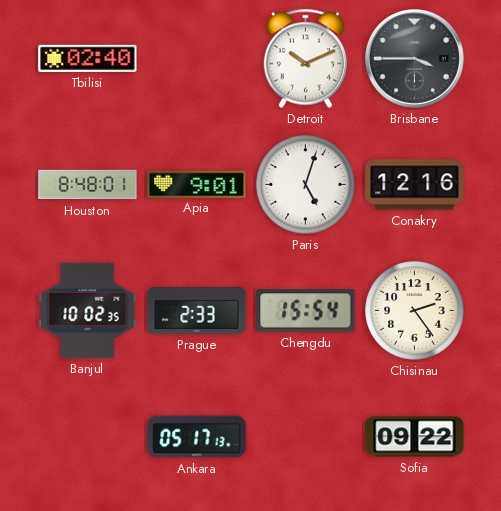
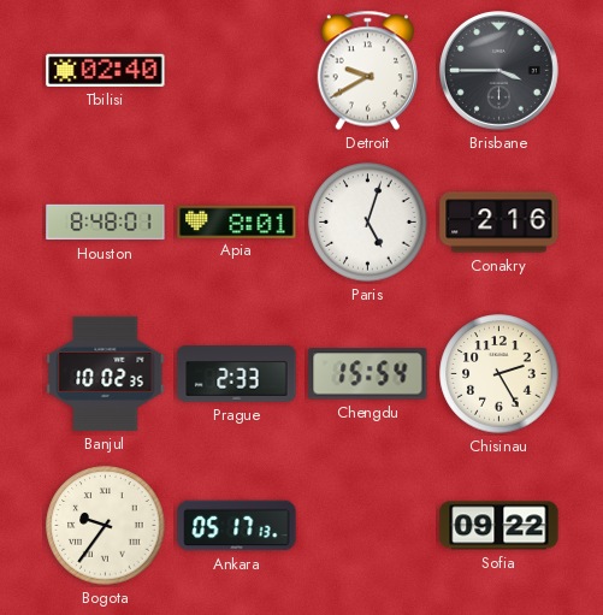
Detroit: 10:11 -> 9:40 (367, 71)
Apia: 9:01 -> 8:01 (237, 221)
Conakry: 12:16 -> 2:16 (499, 223)
Chisinau: 2:24 -> 2:25 (499, 374)
Bogota: none -> 9:36 (106, 526)
